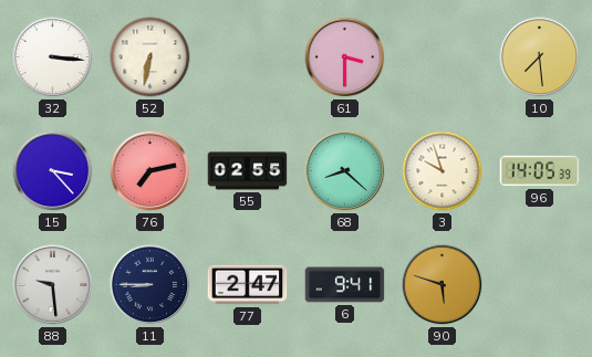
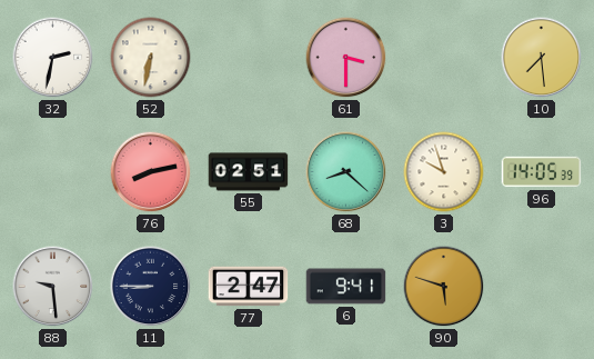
32: 3:16 -> 2:32 (53, 58)
15: 3:23 -> none (53, 171)
76: 7:13 -> 8:13 (151, 172)
55: 02:55 -> 02:51 (249, 172)
